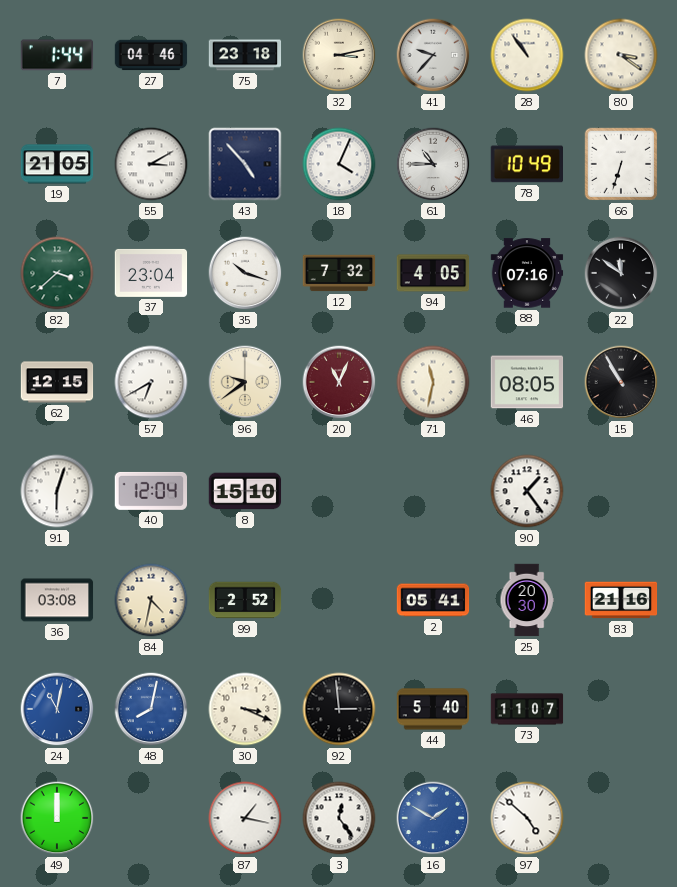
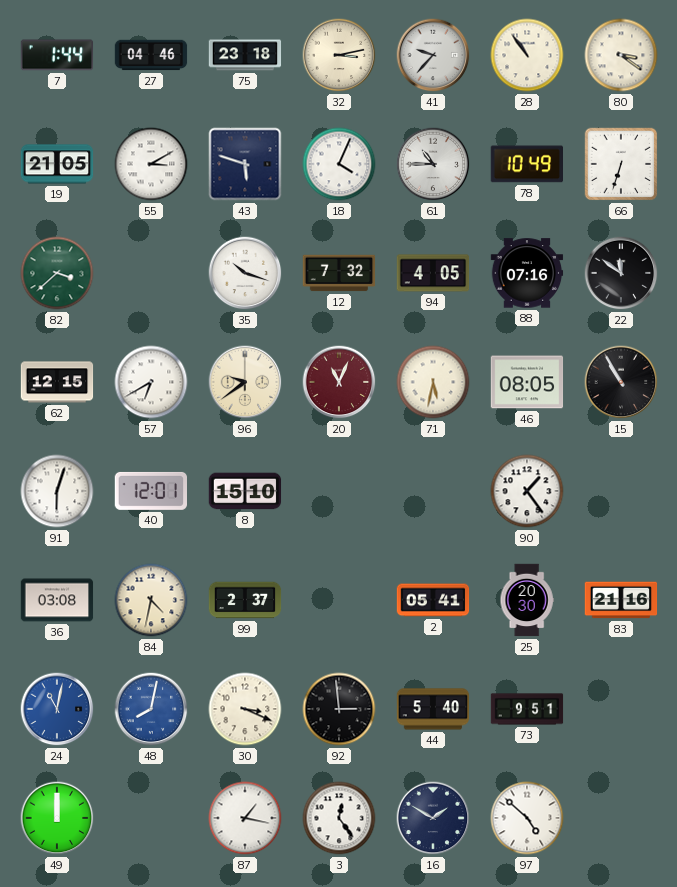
43: 4:53 -> 5:48 (245, 164)
37: 23:04 -> none (151, 273)
71: 11:32 -> 5:32 (433, 382)
40: 12:04 -> 12:01 (151, 491)
99: 2:52 -> 2:37 (245, 600)
73: 11:07 -> 9:51 (527, 709)
16 dial: blue -> navy (433, 818)
